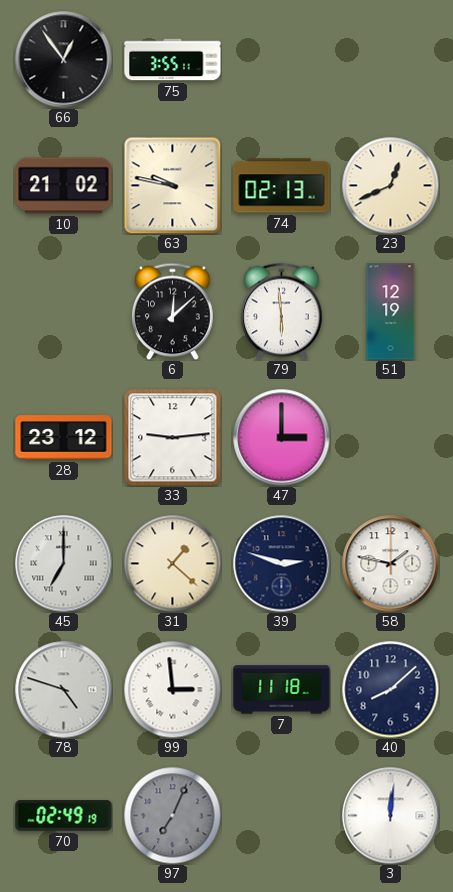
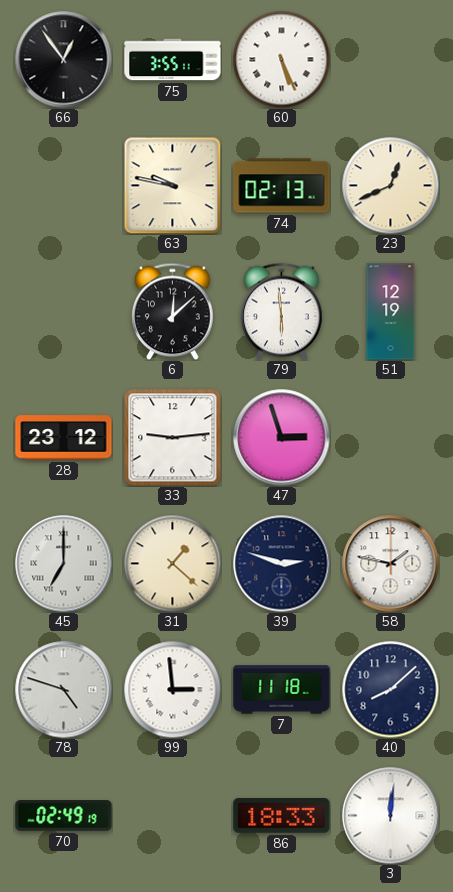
60: none -> 5:26 (281, 59)
10: 21:02 -> none (64, 186)
47: 3:00 -> 2:57 (282, 438)
97: 7:04 -> none (172, 815)
86: none -> 18:33 (282, 816)
